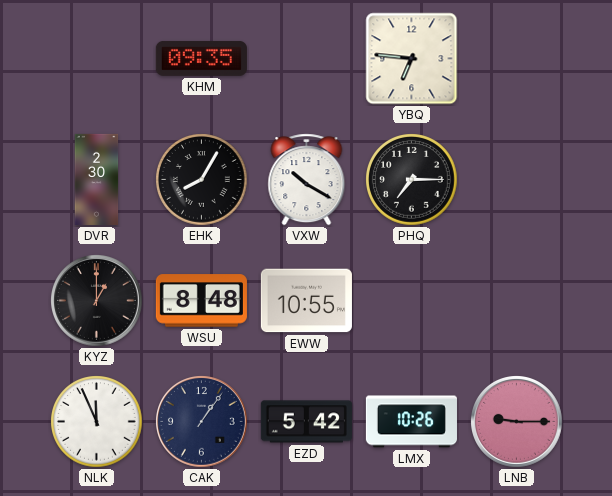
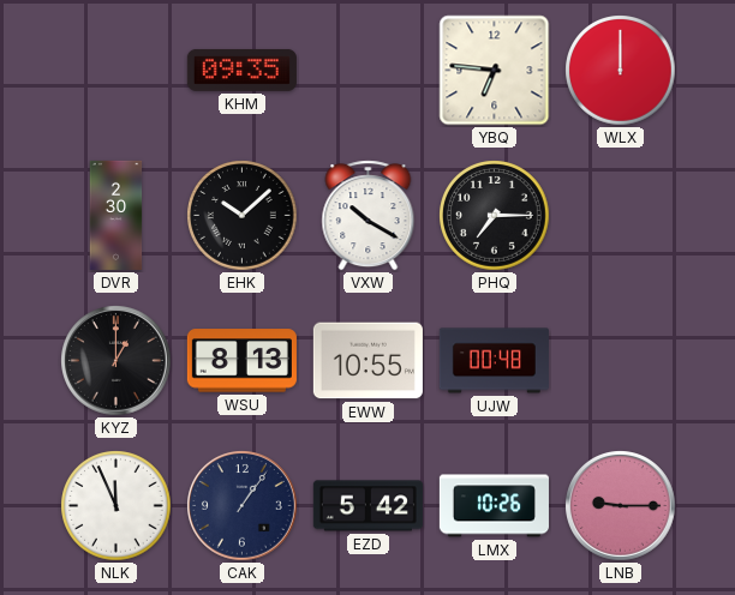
WLX: none -> 12:00 (621, 71)
EHK: 8:05 -> 10:08 (243, 216)
WSU: 8:48 -> 8:13 (241, 361)
UJW: none -> 00:48 (494, 361)
